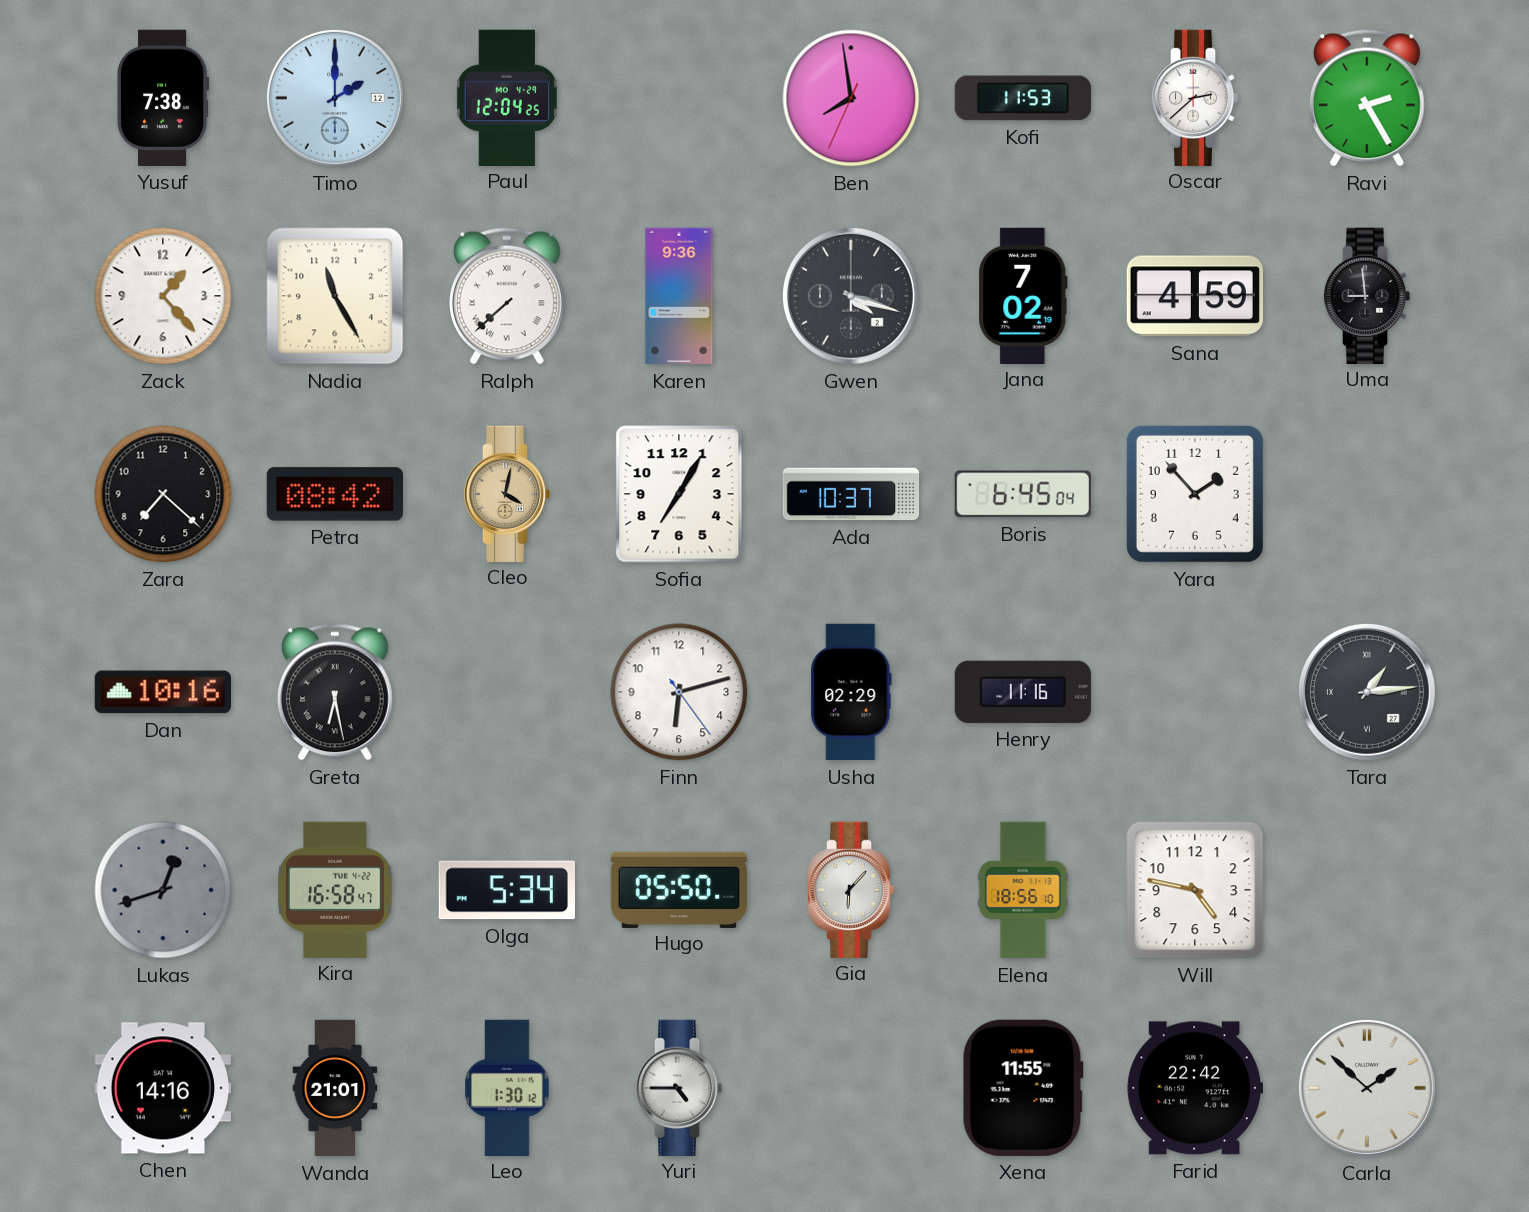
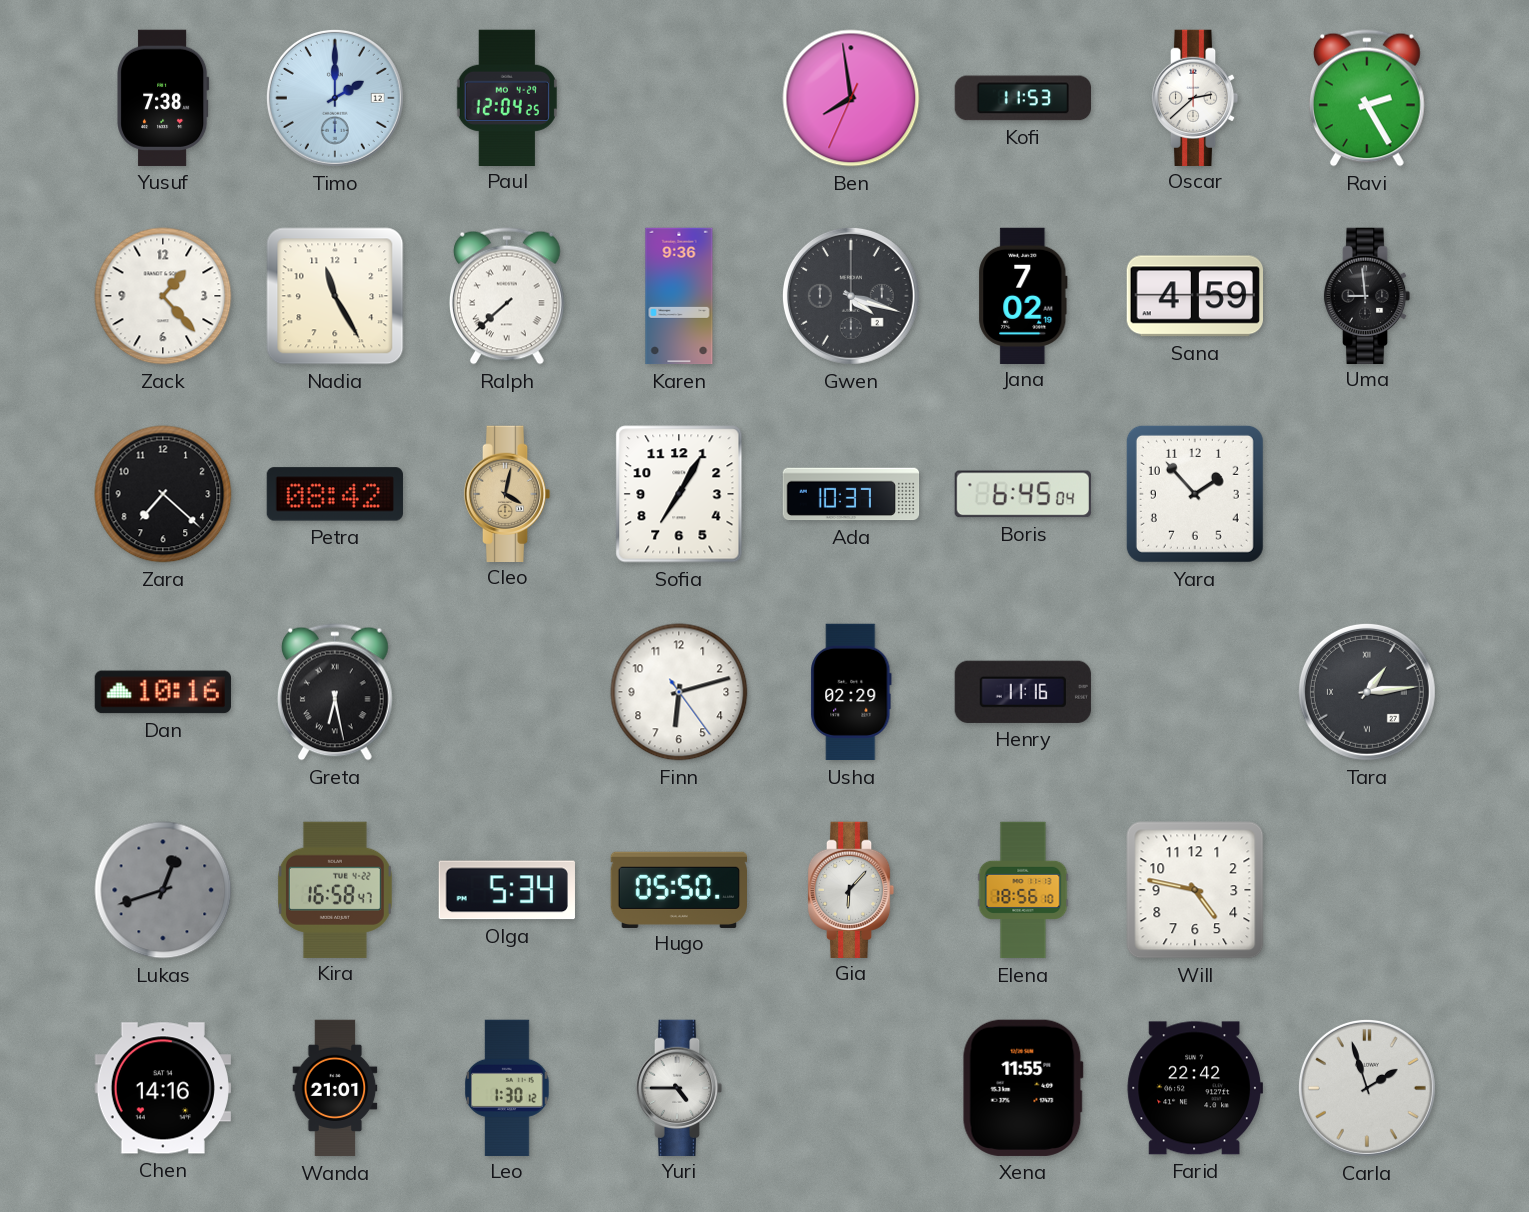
Carla: 1:52 -> 1:57 (1367, 1088)
